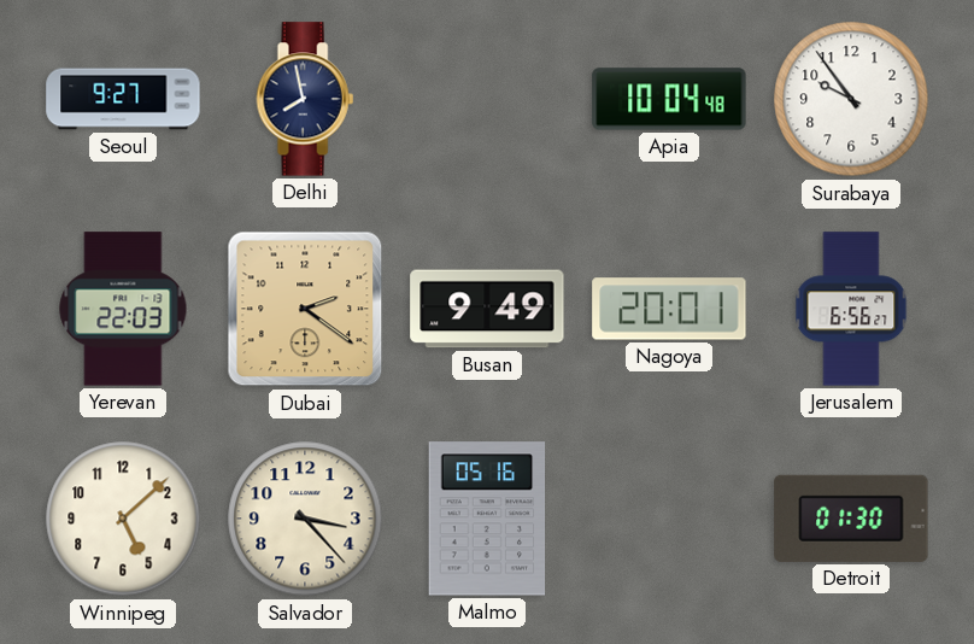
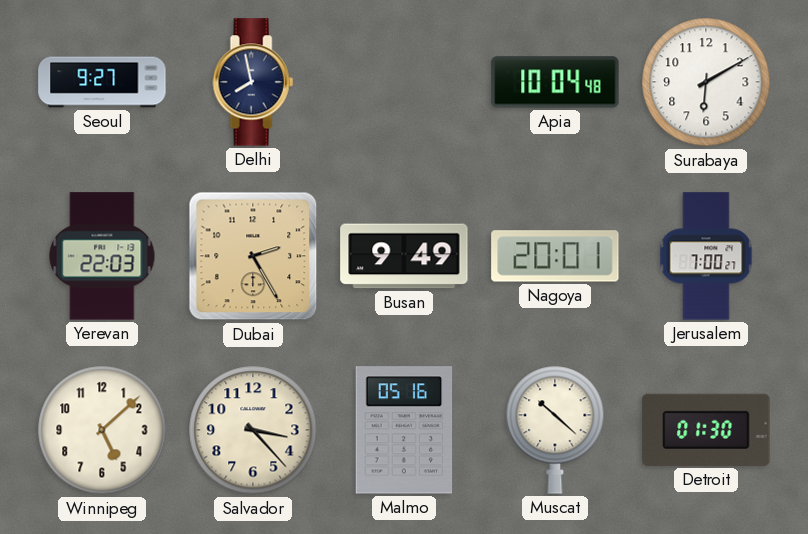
Surabaya: 9:54 -> 6:10 (706, 82)
Dubai: 2:21 -> 2:25 (253, 256)
Jerusalem: 6:56 -> 7:00 (706, 256)
Muscat: none -> 10:22 (555, 430)
